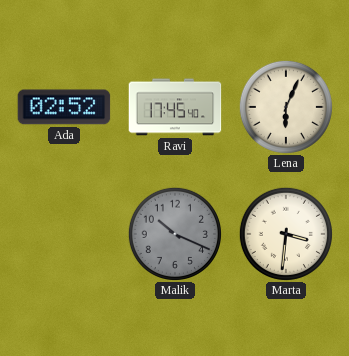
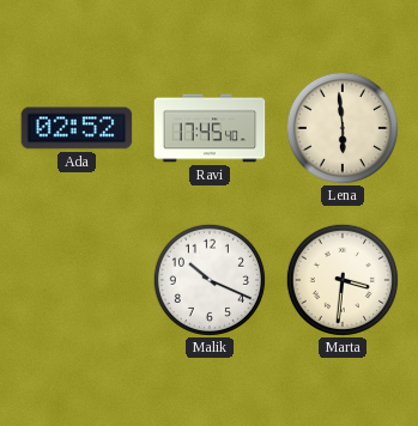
Lena: 6:04 -> 5:59 (343, 128)
Malik dial: grey -> white (210, 280)
